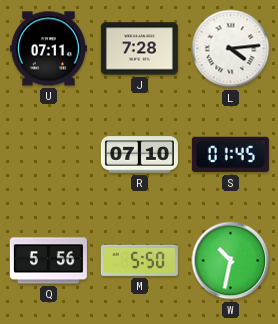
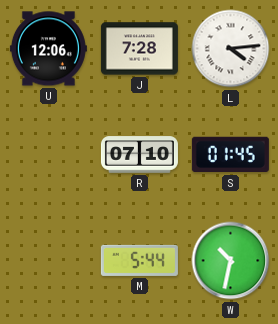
U: 07:11 -> 12:06 (48, 49)
Q: 5:56 -> none (48, 261)
M: 5:50 -> 5:44 (139, 260)
